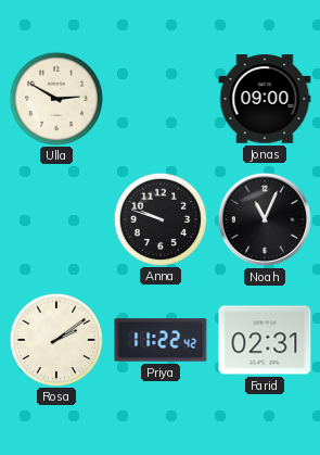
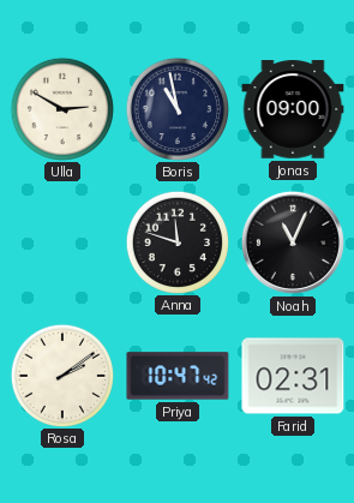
Boris: none -> 10:58 (176, 108)
Anna: 9:48 -> 11:48 (176, 241)
Priya: 11:22 -> 10:47 (178, 376)
